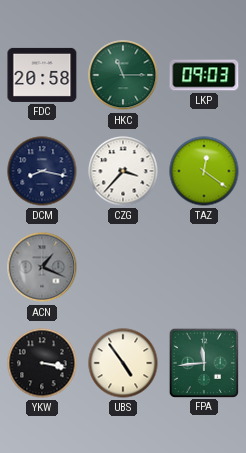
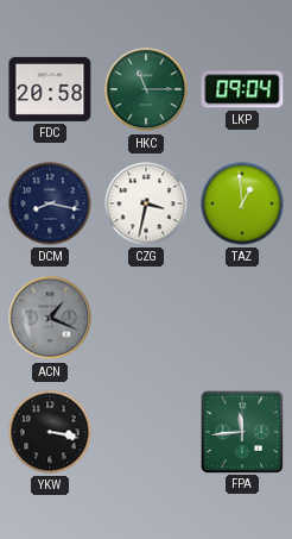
LKP: 09:03 -> 09:04 (242, 89)
CZG: 3:37 -> 3:32 (146, 203)
TAZ: 12:21 -> 12:59 (242, 203)
UBS: 4:54 -> none (123, 363)
